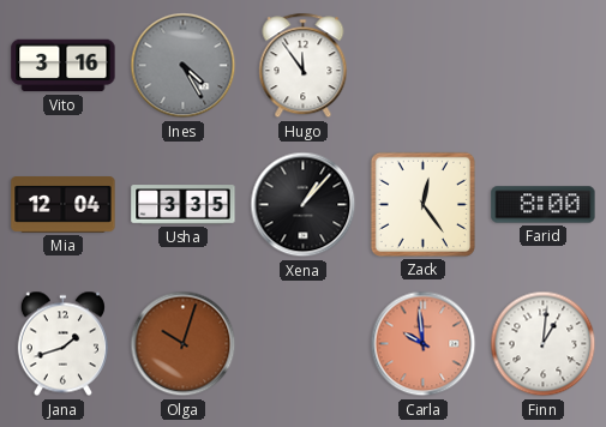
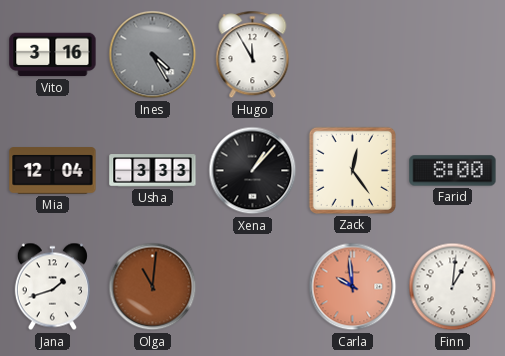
Hugo: 11:54 -> 11:55 (253, 55)
Usha: 3:35 -> 3:33 (153, 171)
Olga: 10:03 -> 11:01 (153, 287)
